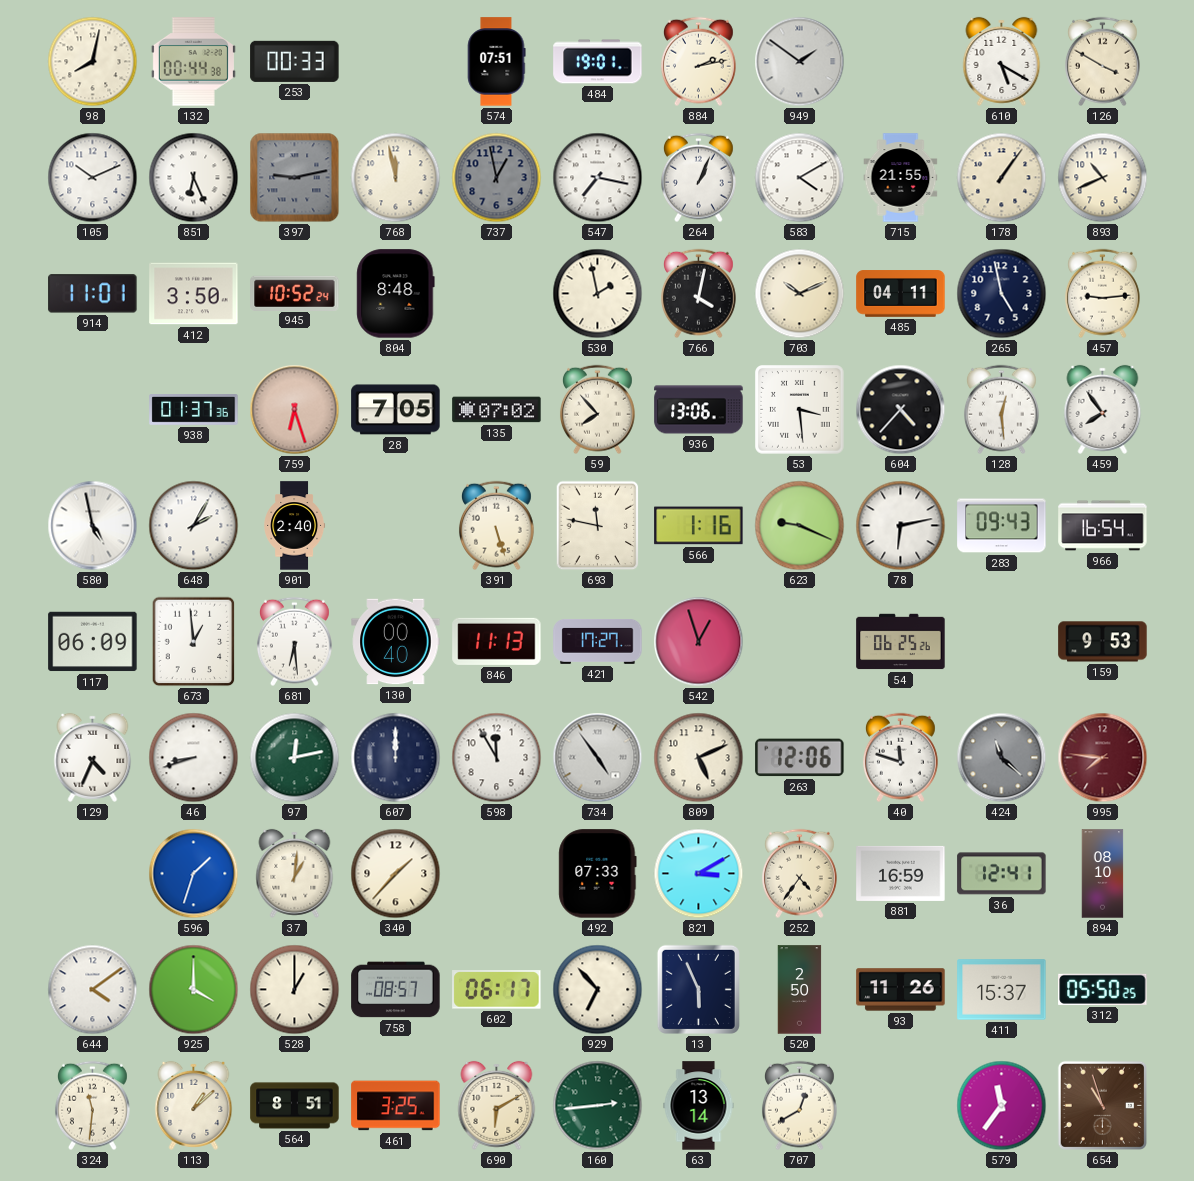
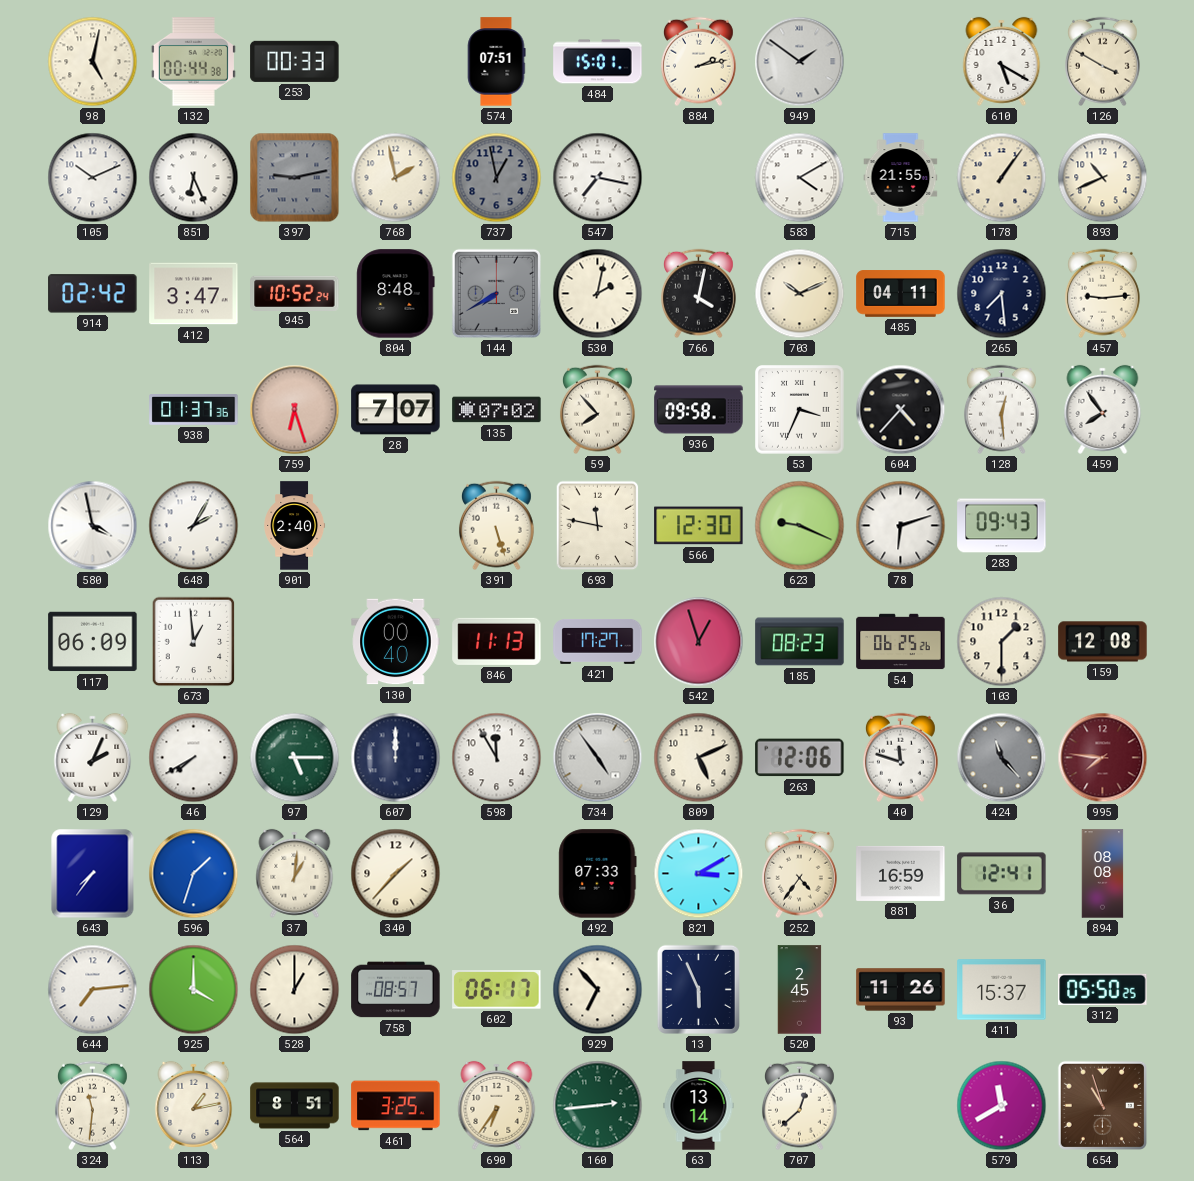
98: 8:02 -> 5:02 (93, 62)
484: 19:01 -> 15:01 (598, 62)
768: 11:58 -> 1:58 (396, 178)
264: 1:04 -> none (698, 178)
914: 11:01 -> 02:42 (93, 294)
412: 3:50 -> 3:47 (194, 294)
144: none -> 7:40 (496, 293)
530: 1:58 -> 2:02 (598, 294)
265: 4:58 -> 7:29 (1002, 294)
28: 7:05 -> 7:07 (396, 410)
936: 13:06 -> 09:58 (699, 410)
53: 3:29 -> 3:34 (800, 410)
580: 4:58 -> 3:58 (93, 526)
566: 1:16 -> 12:30 (699, 526)
78: 6:13 -> 6:12 (901, 526)
966: 16:54 -> none (1103, 526)
681: 6:29 -> none (294, 642)
185: none -> 08:23 (800, 642)
103: none -> 1:30 (1002, 642)
159: 9:53 -> 12:08 (1103, 642)
129: 4:34 -> 2:04 (93, 757)
46: 8:42 -> 7:40 (194, 758)
97: 12:13 -> 5:15 (295, 758)
424: 11:22 -> 11:23 (1002, 758)
643: none -> 7:36 (93, 874)
894: 08:10 -> 08:08 (1103, 874)
644: 4:09 -> 7:14 (93, 990)
520: 2:50 -> 2:45 (800, 990)
113: 1:08 -> 1:13 (194, 1105)
690: 6:10 -> 6:36 (497, 1105)
707: 12:40 -> 12:38 (799, 1106)
579: 11:36 -> 11:40 (1002, 1106)
